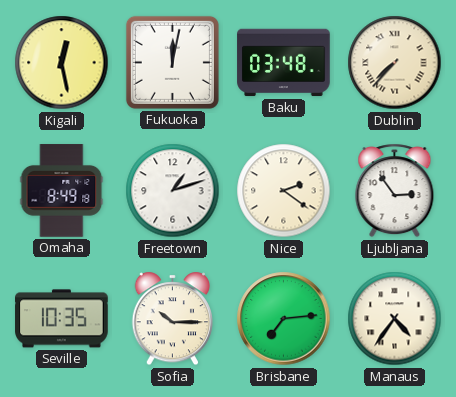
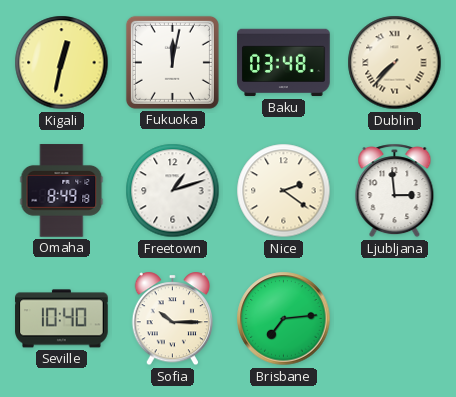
Kigali: 12:28 -> 12:32 (62, 63)
Ljubljana: 2:54 -> 2:59 (395, 191)
Seville: 10:35 -> 10:40 (62, 319)
Manaus: 4:36 -> none (395, 319)
